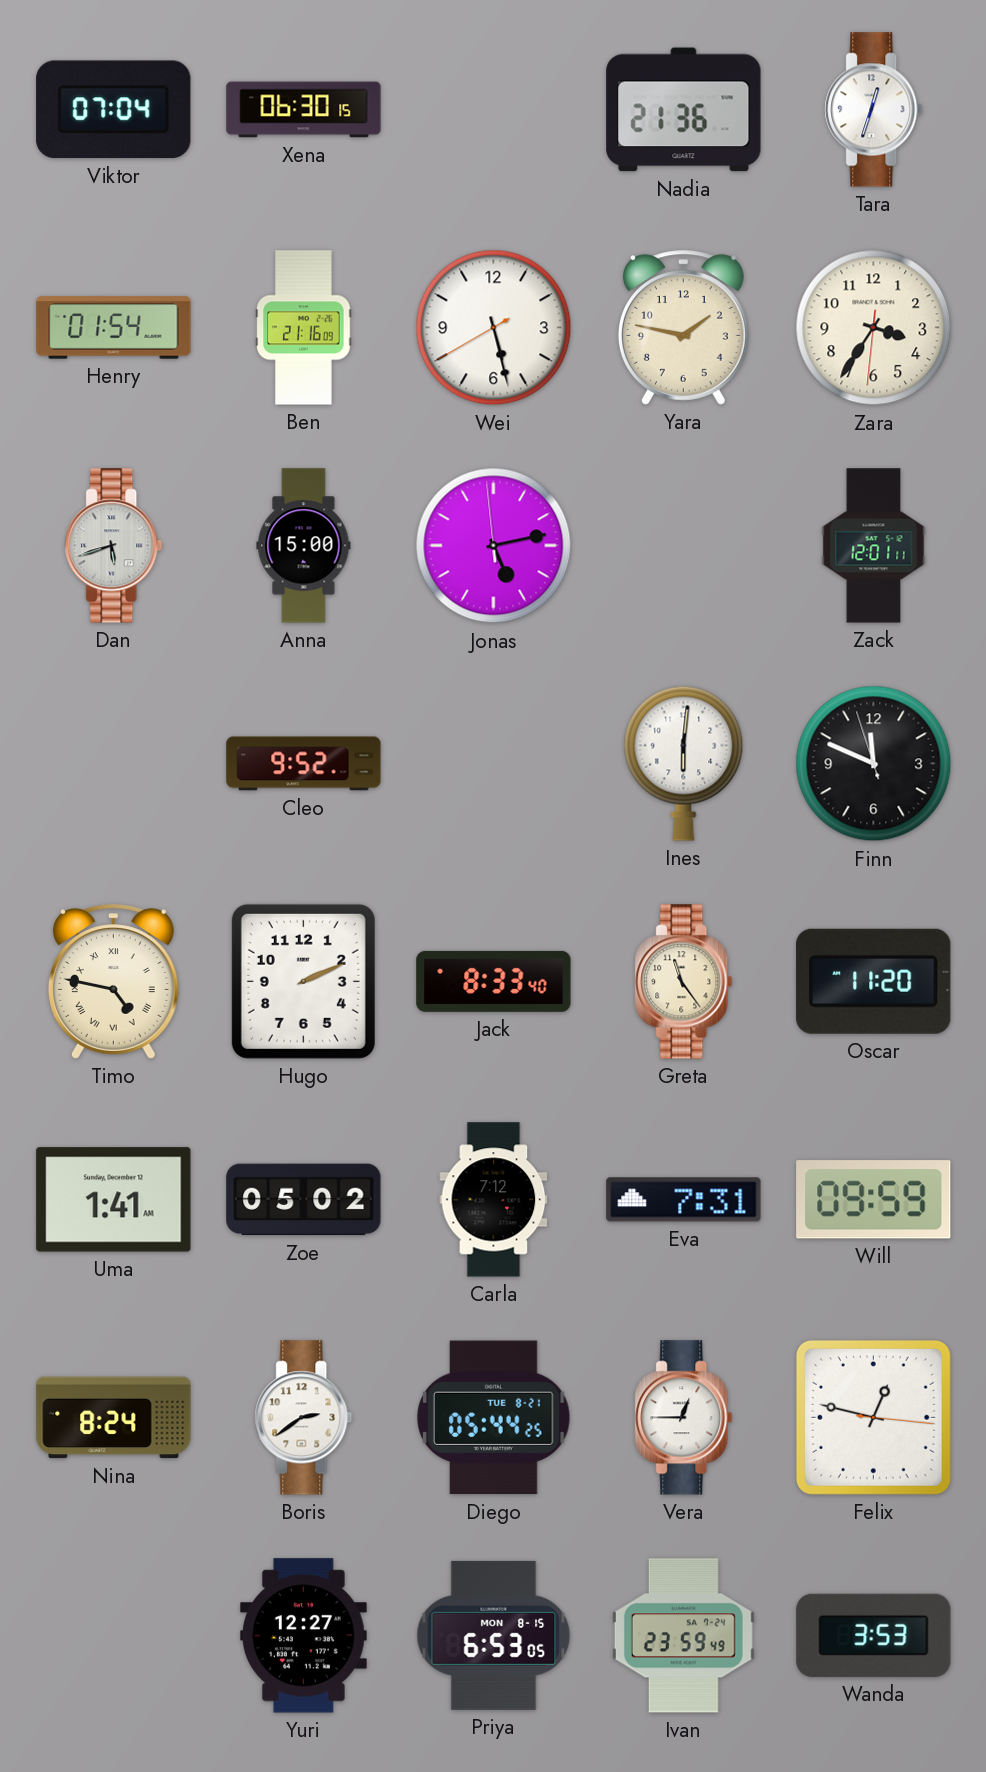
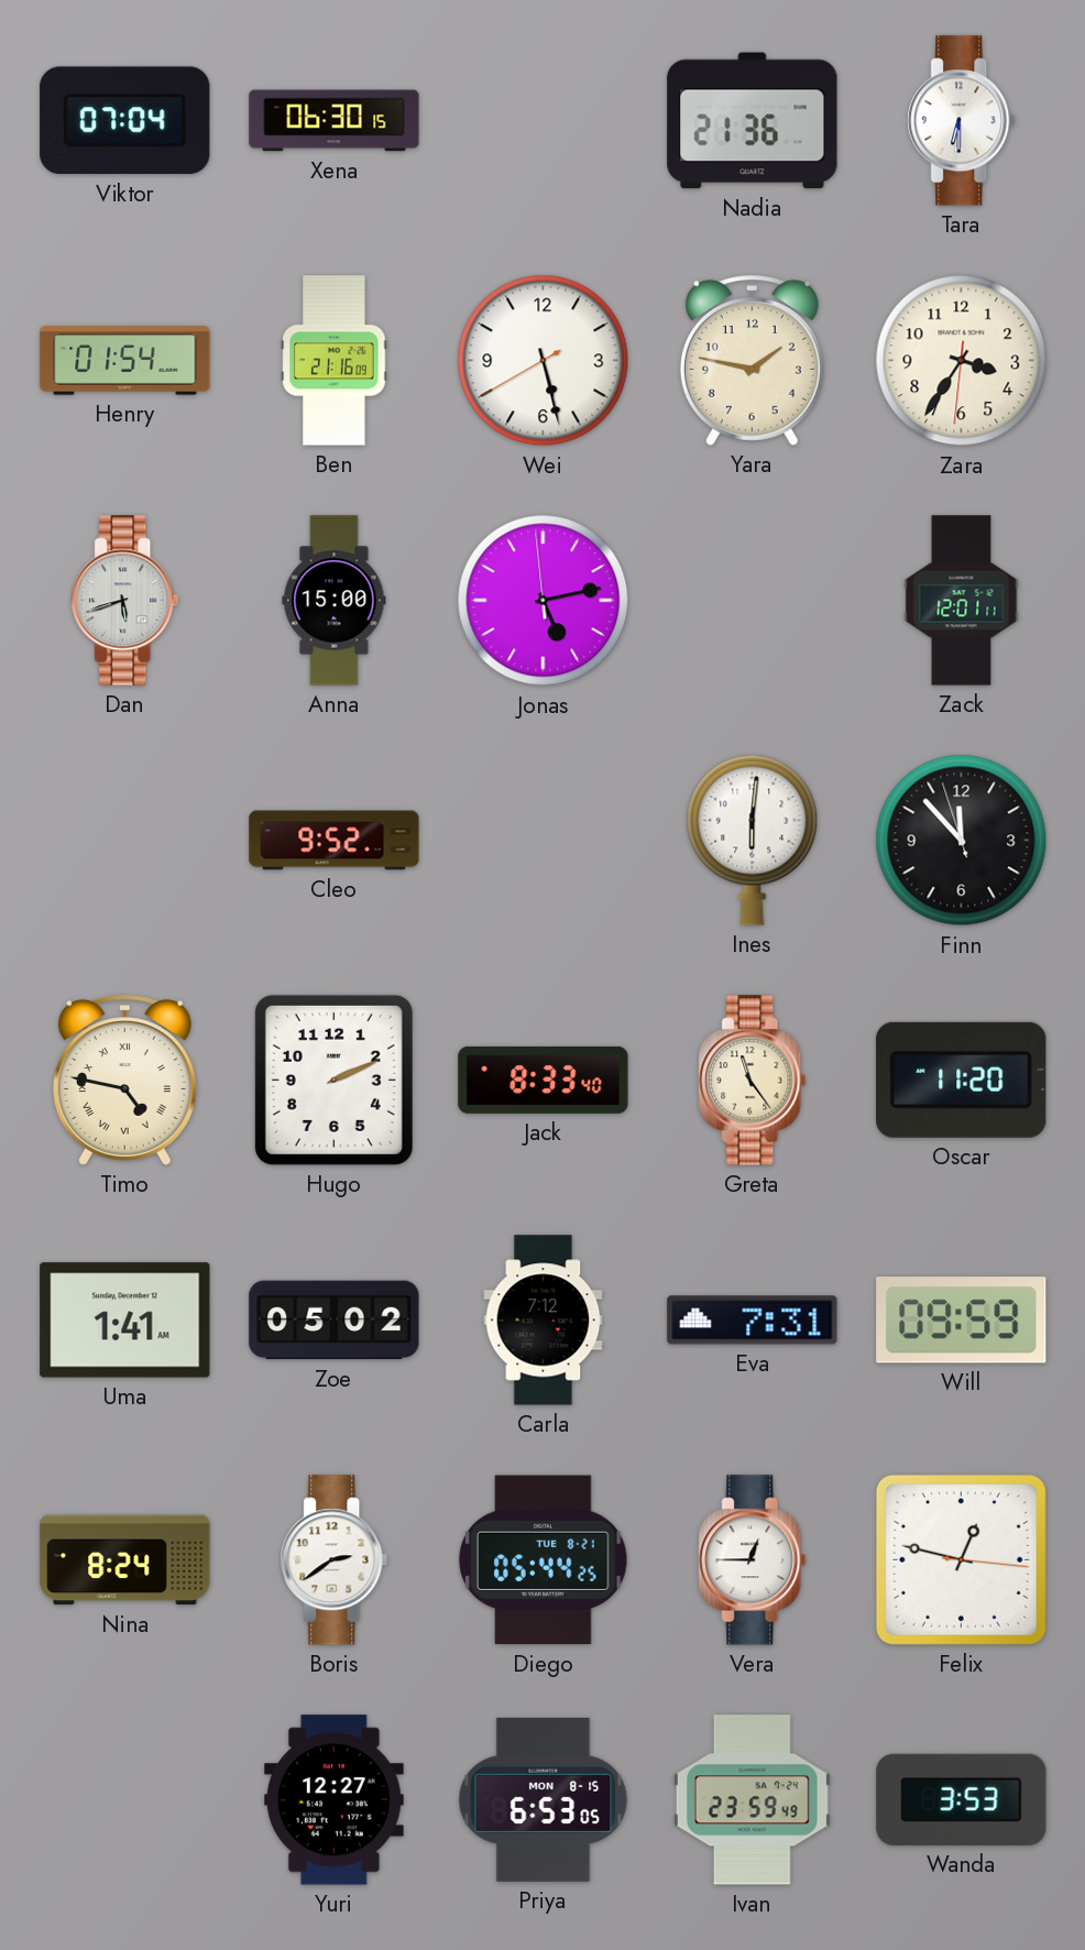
Tara: 12:33 -> 6:30 (962, 121)
Finn: 11:48 -> 11:52 (962, 841)
